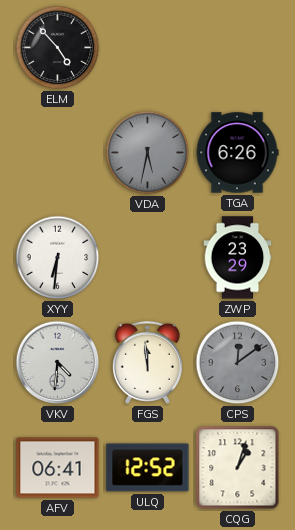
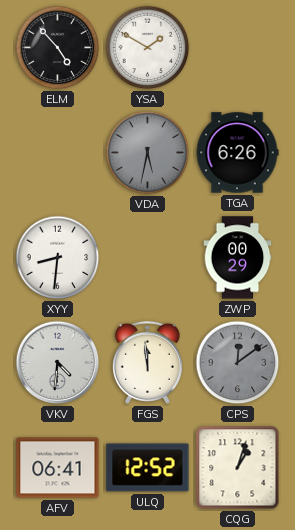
YSA: none -> 1:50 (148, 48)
XYY: 6:31 -> 8:31 (58, 258)
ZWP: 23:29 -> 00:29 (238, 258)
